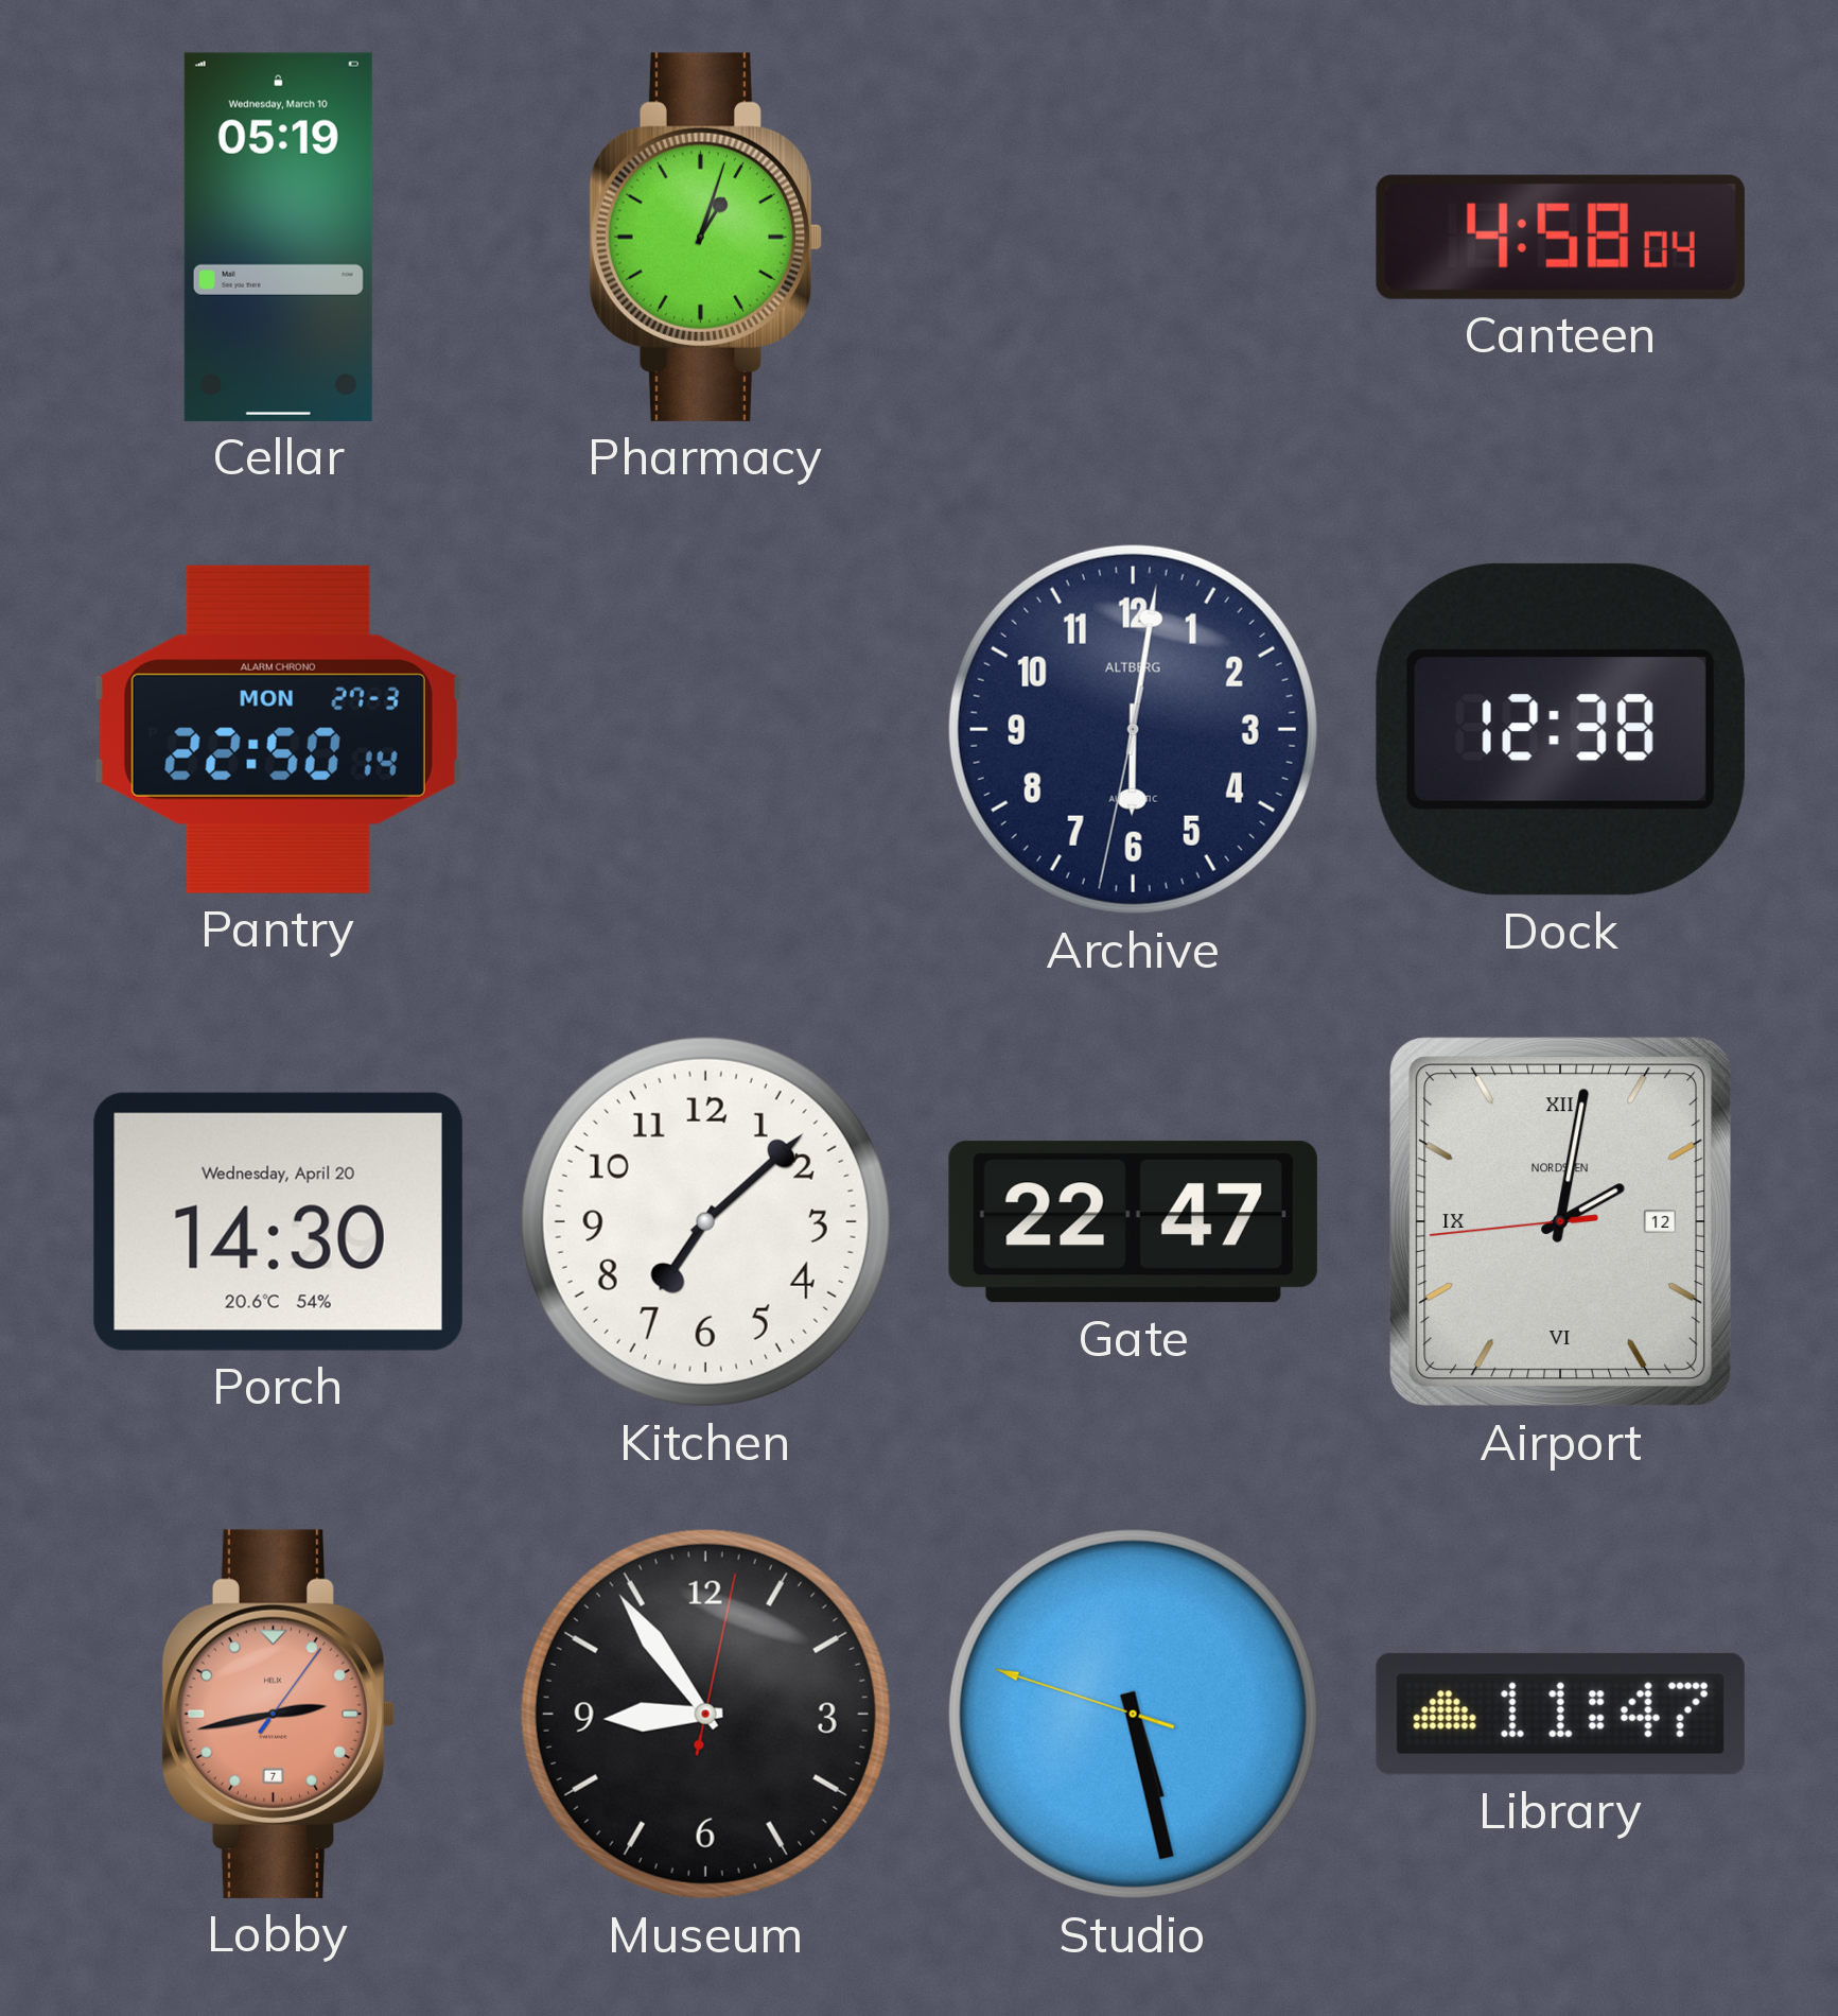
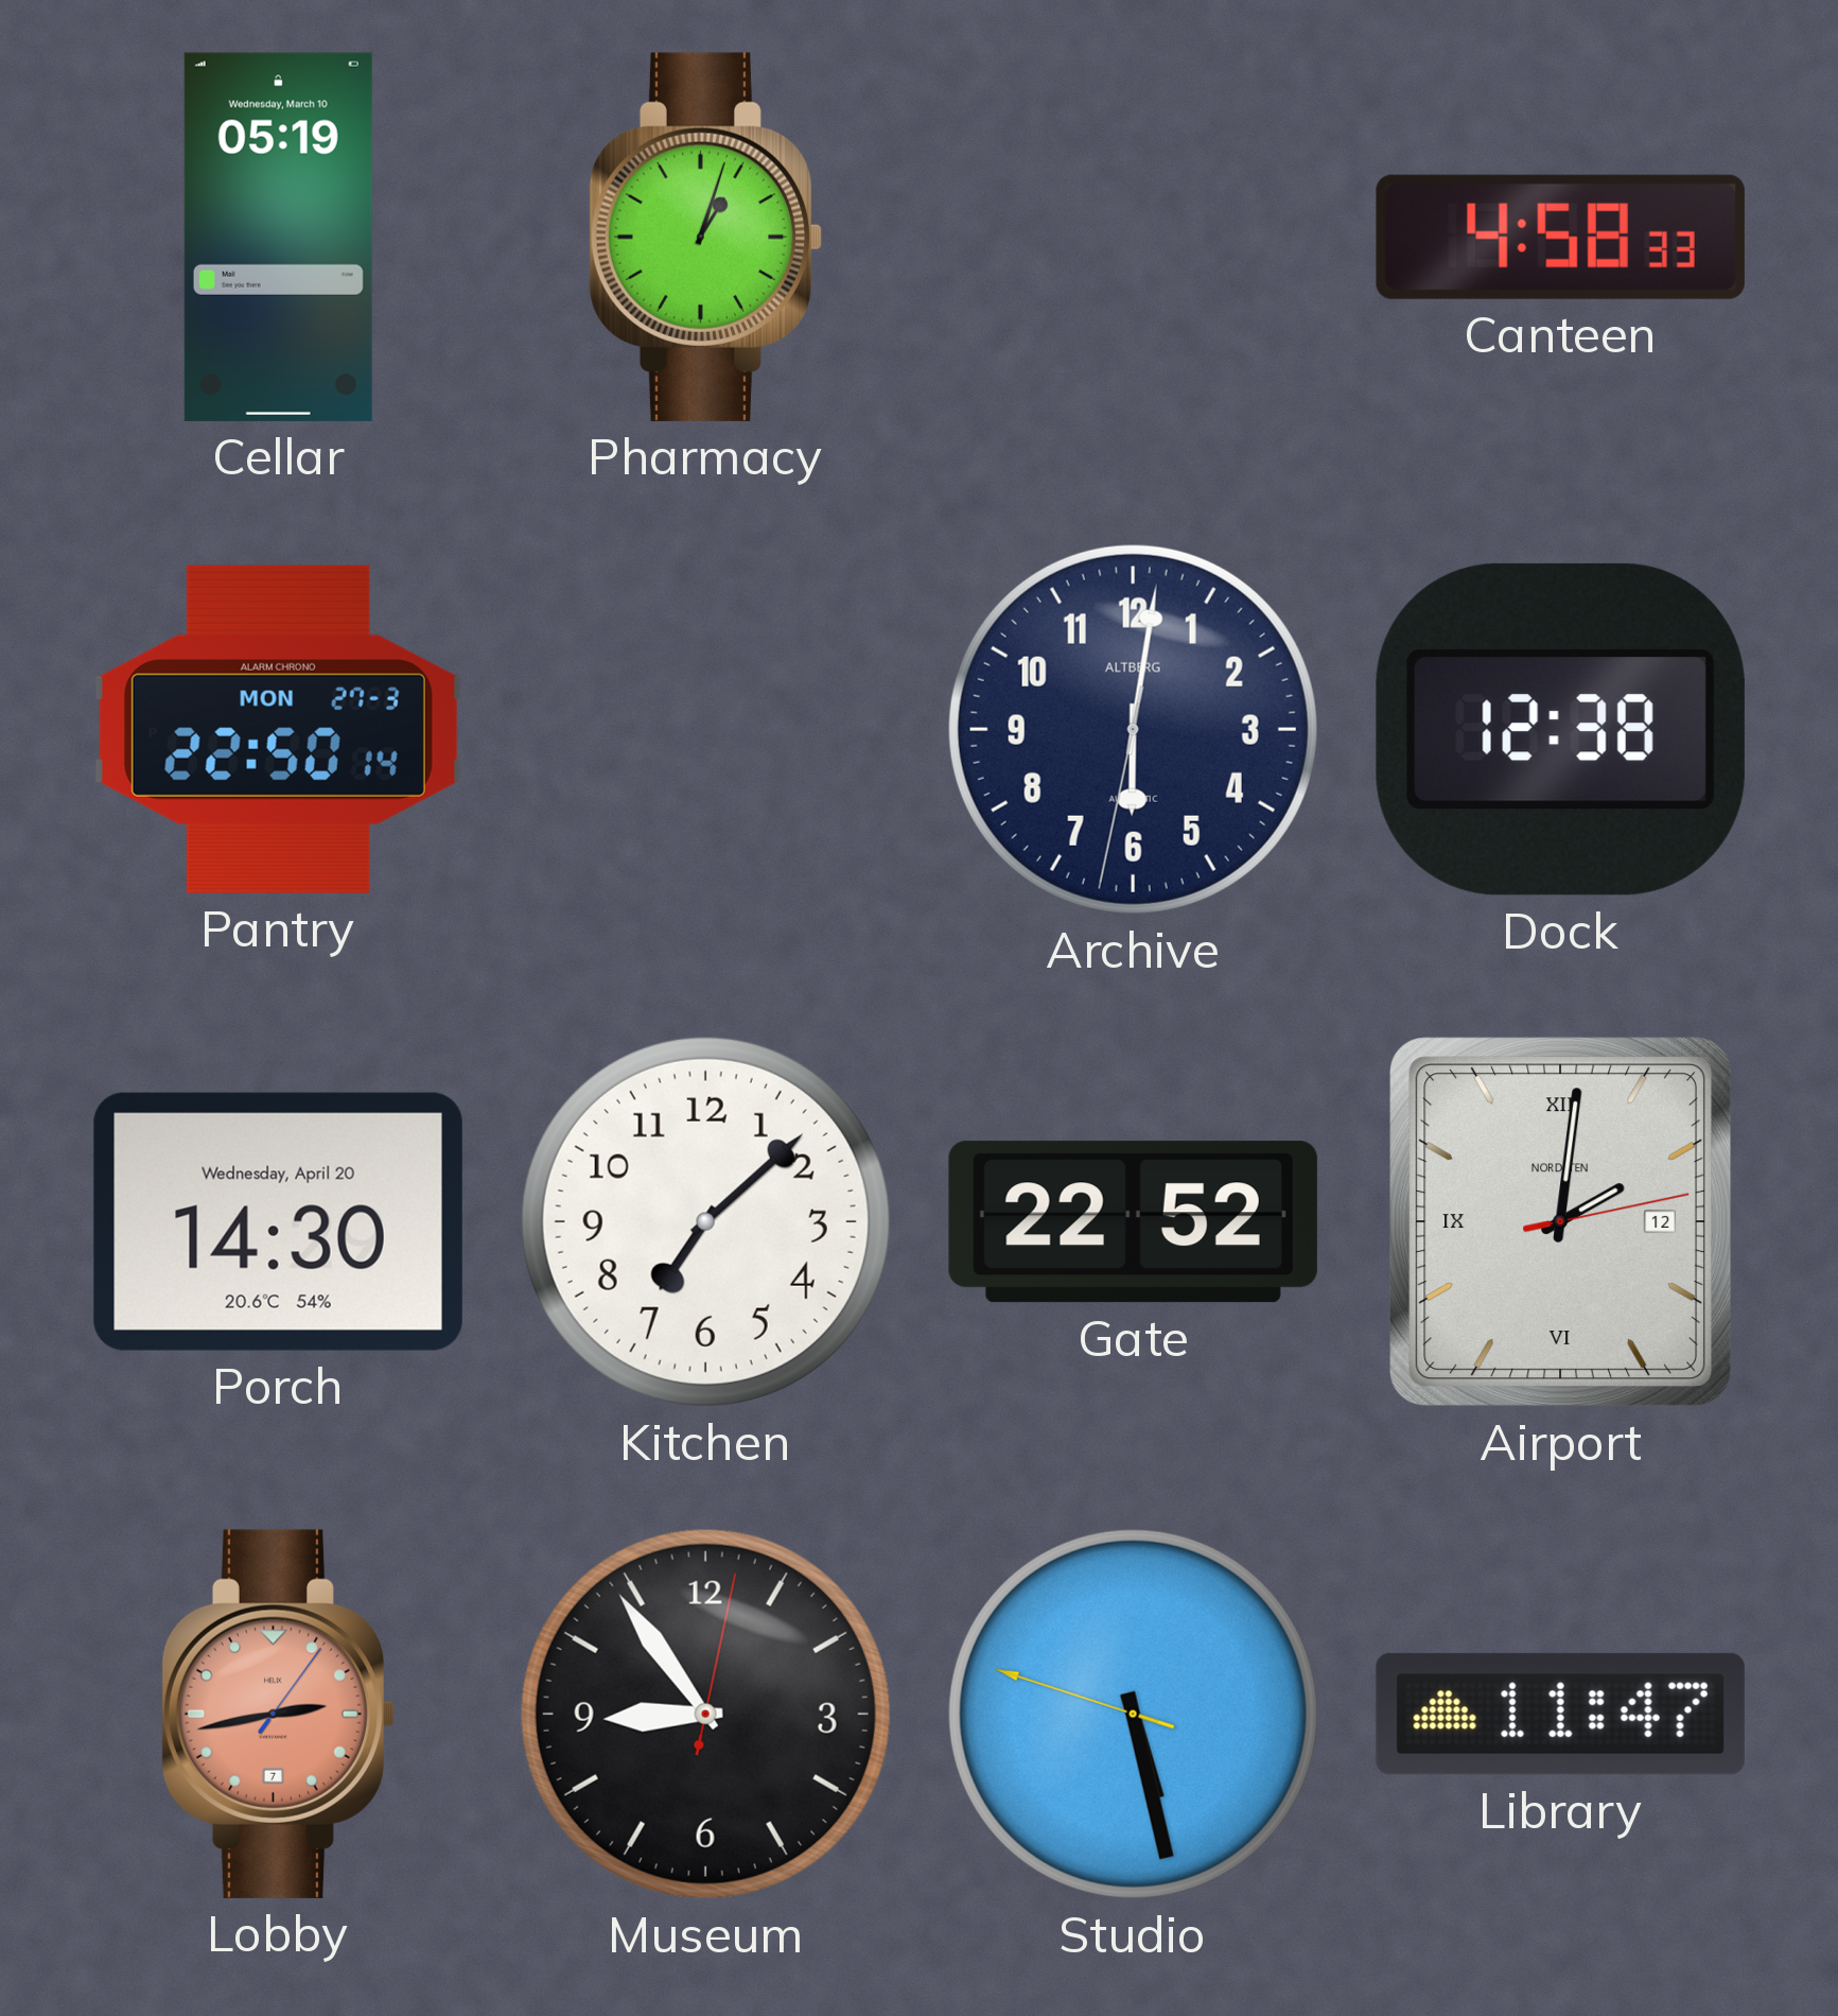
Canteen: 4:58:04 -> 4:58:33 (1560, 237)
Gate: 22:47 -> 22:52 (1133, 1222)
Airport: 2:01:44 -> 2:01:13 (1561, 1222)
